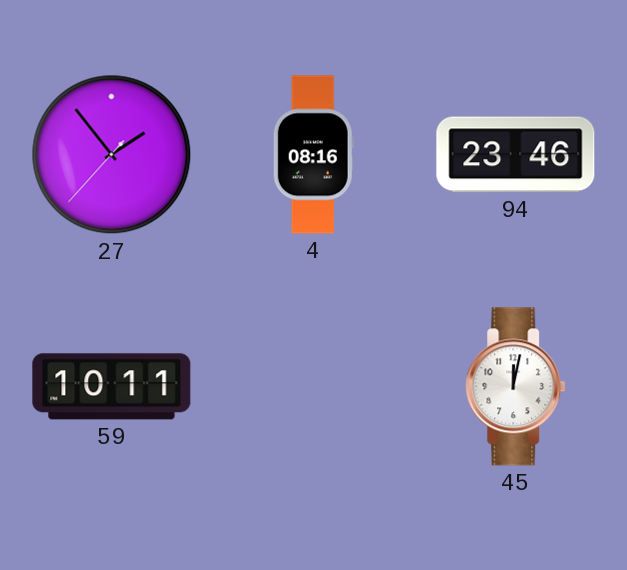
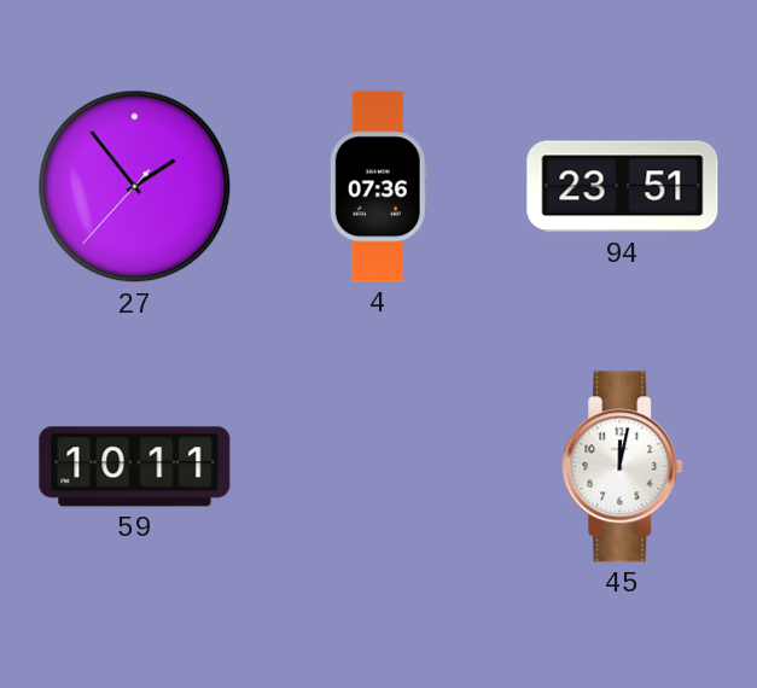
4: 08:16 -> 07:36 (378, 187)
94: 23:46 -> 23:51 (623, 187)
